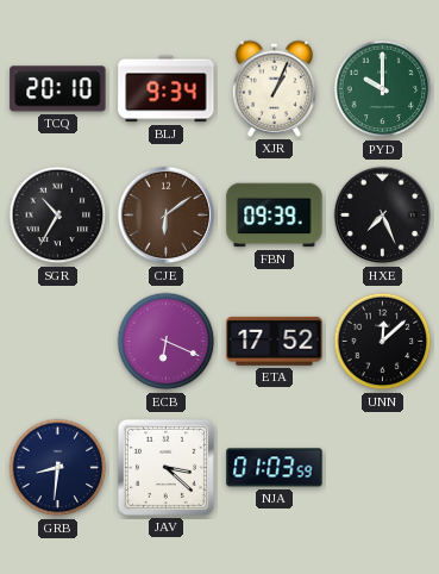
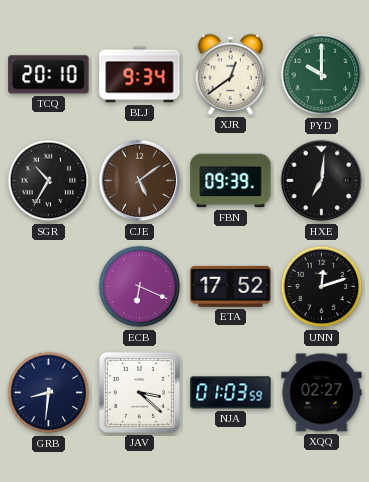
XJR: 1:04 -> 12:39 (231, 74)
CJE: 6:09 -> 5:09 (140, 181)
HXE: 7:26 -> 7:01 (322, 181)
UNN: 12:08 -> 12:12 (322, 287)
XQQ: none -> 02:27 (322, 393)
